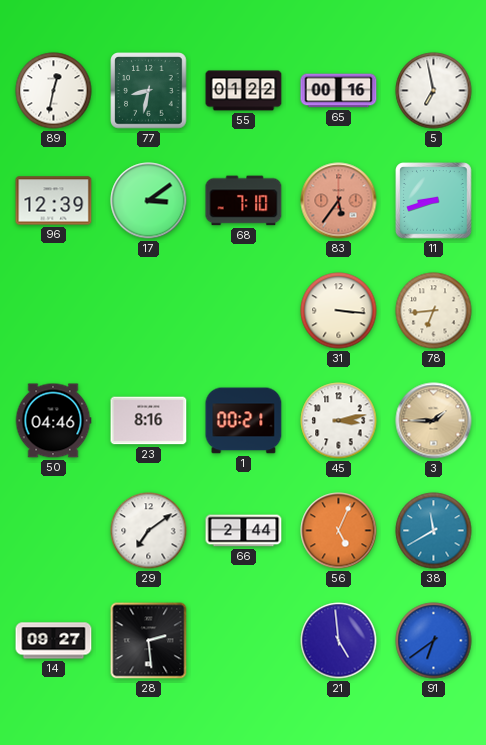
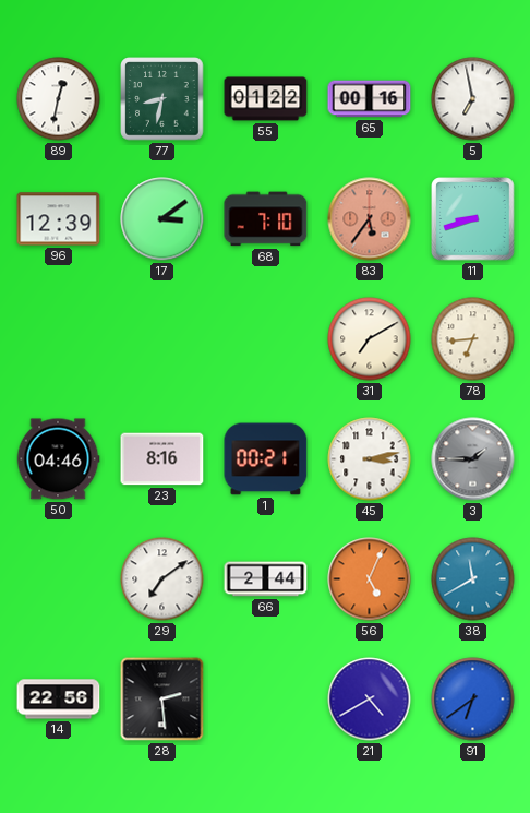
31: 3:16 -> 7:10 (370, 339)
3 dial: champagne -> grey (473, 459)
14: 09:27 -> 22:56 (59, 700)
21: 4:59 -> 4:40 (370, 700)
